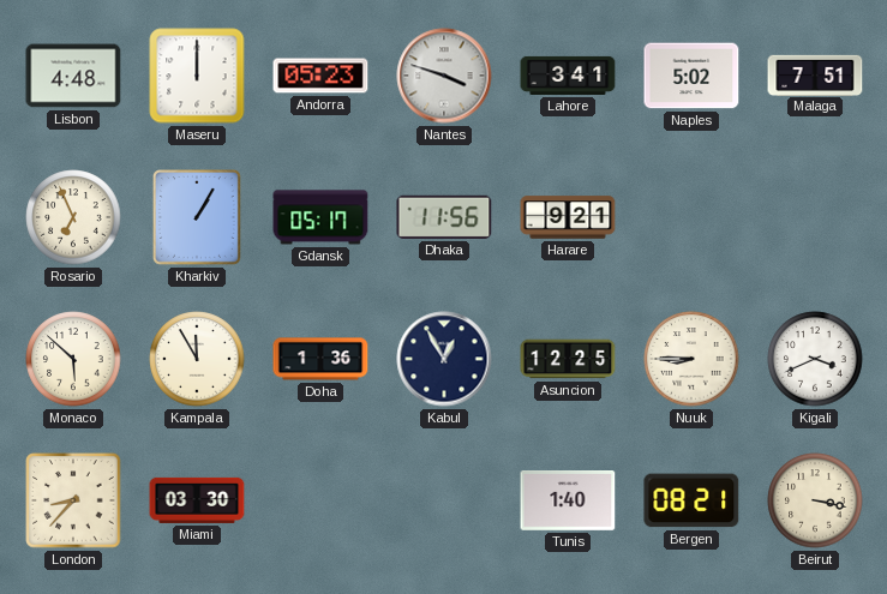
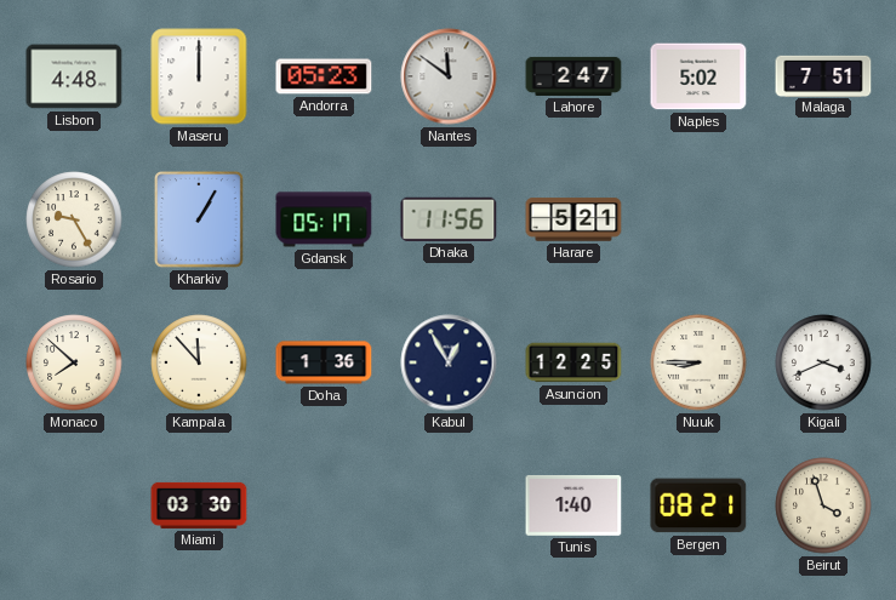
Nantes: 3:48 -> 11:51 (449, 76)
Lahore: 3:41 -> 2:47 (573, 76)
Rosario: 6:56 -> 9:25 (74, 219)
Harare: 9:21 -> 5:21 (573, 219)
Monaco: 5:52 -> 7:52 (74, 362)
Kampala: 11:55 -> 11:53 (199, 362)
London: 8:37 -> none (73, 500)
Beirut: 3:17 -> 3:57 (823, 505)
